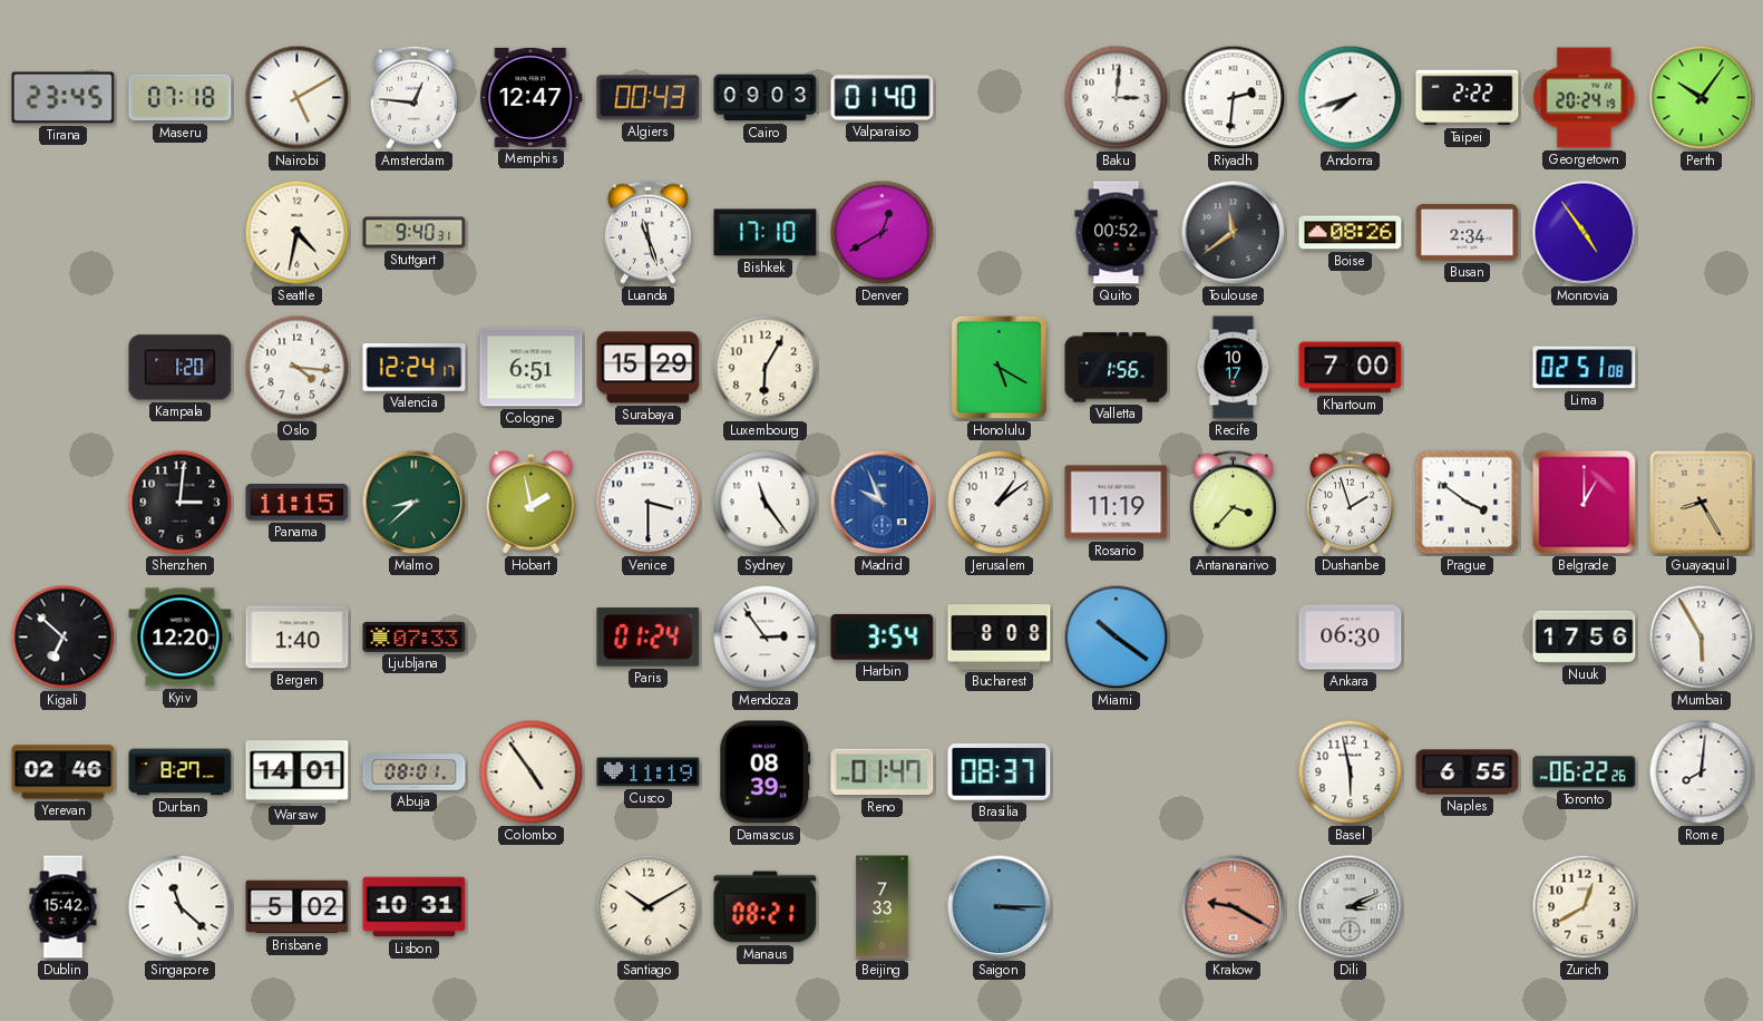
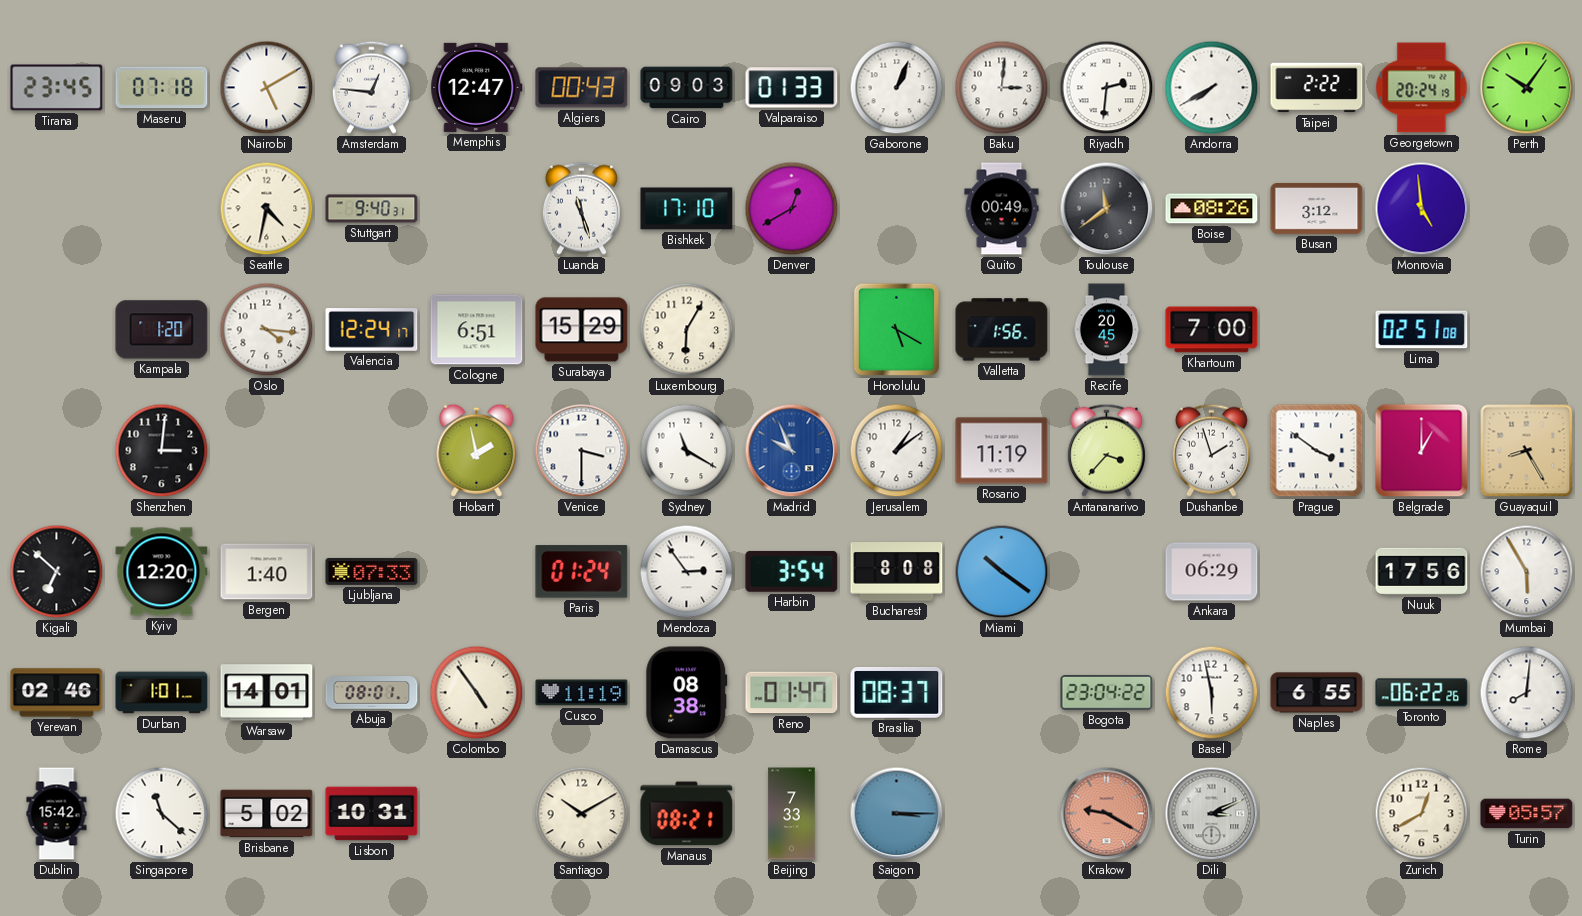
Valparaiso: 01:40 -> 01:33 (792, 88)
Gaborone: none -> 1:04 (897, 88)
Andorra: 7:42 -> 7:40 (1212, 88)
Quito: 00:52 -> 00:49 (1002, 209)
Busan: 2:34 -> 3:12 (1317, 208)
Monrovia: 4:54 -> 4:59 (1422, 209)
Recife: 10:17 -> 20:45 (1107, 330)
Panama: 11:15 -> none (298, 503)
Malmo: 8:38 -> none (415, 503)
Sydney: 11:24 -> 11:20 (687, 451)
Ankara: 06:30 -> 06:29 (1212, 572)
Durban: 8:27 -> 1:01 (162, 693)
Damascus: 08:39 -> 08:38 (687, 693)
Bogota: none -> 23:04 (1107, 693)
Turin: none -> 05:57 (1527, 814)
